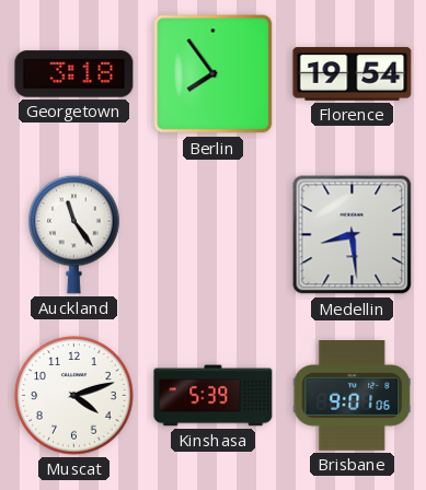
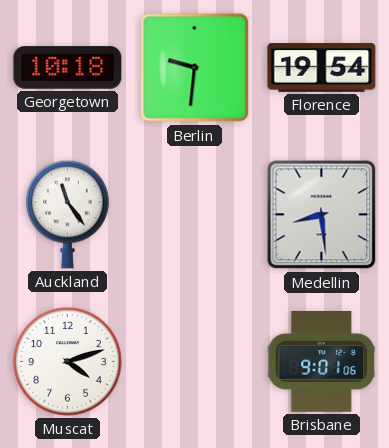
Georgetown: 3:18 -> 10:18 (68, 68)
Berlin: 7:54 -> 9:31 (195, 68)
Kinshasa: 5:39 -> none (214, 396)
